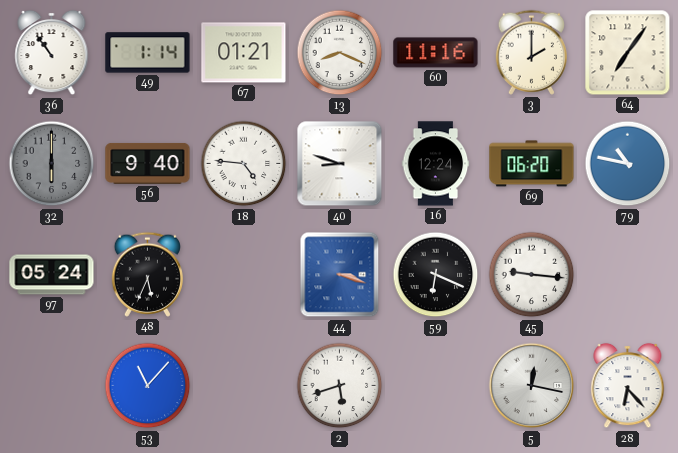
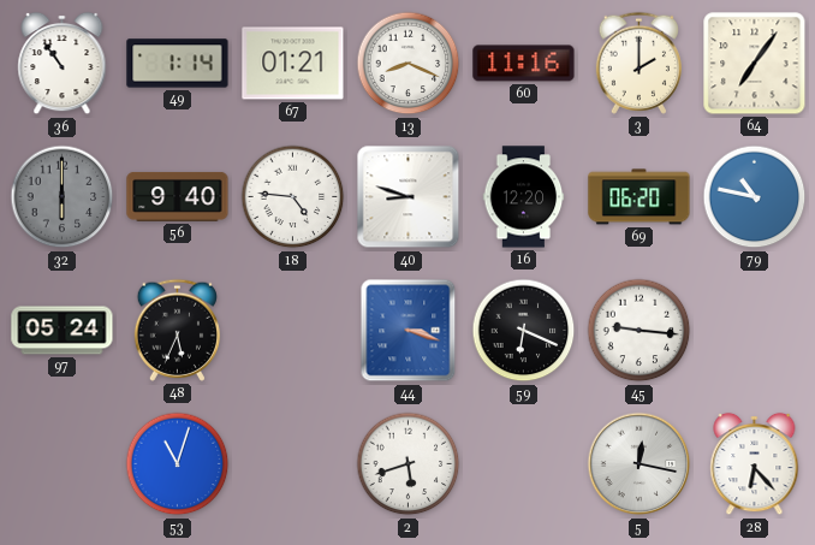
16: 12:24 -> 12:20 (524, 197)
53: 11:07 -> 11:03 (178, 464)
